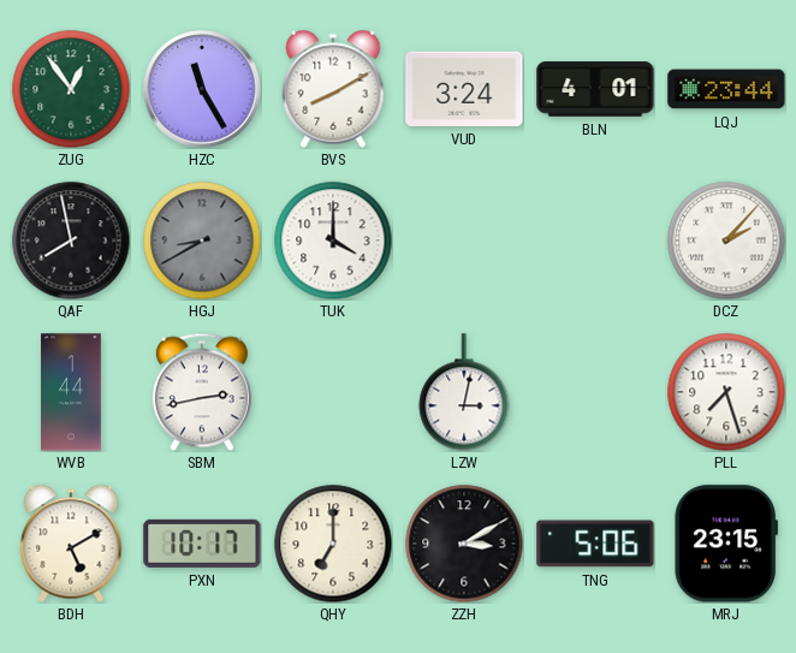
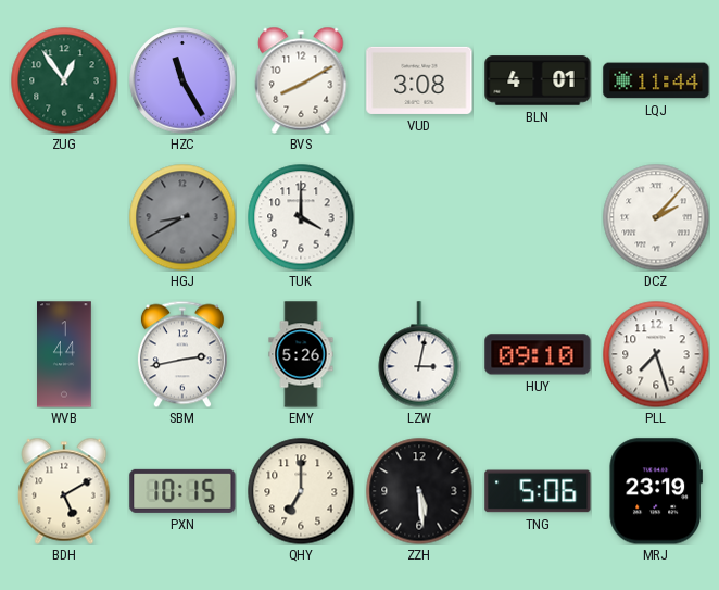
VUD: 3:24 -> 3:08 (419, 80)
LQJ: 23:44 -> 11:44 (656, 80)
QAF: 7:58 -> none (71, 241)
EMY: none -> 5:26 (301, 354)
HUY: none -> 09:10 (538, 354)
PXN: 10:17 -> 10:15 (182, 491)
ZZH: 3:10 -> 5:29 (419, 491)
MRJ: 23:15 -> 23:19 (655, 491)
